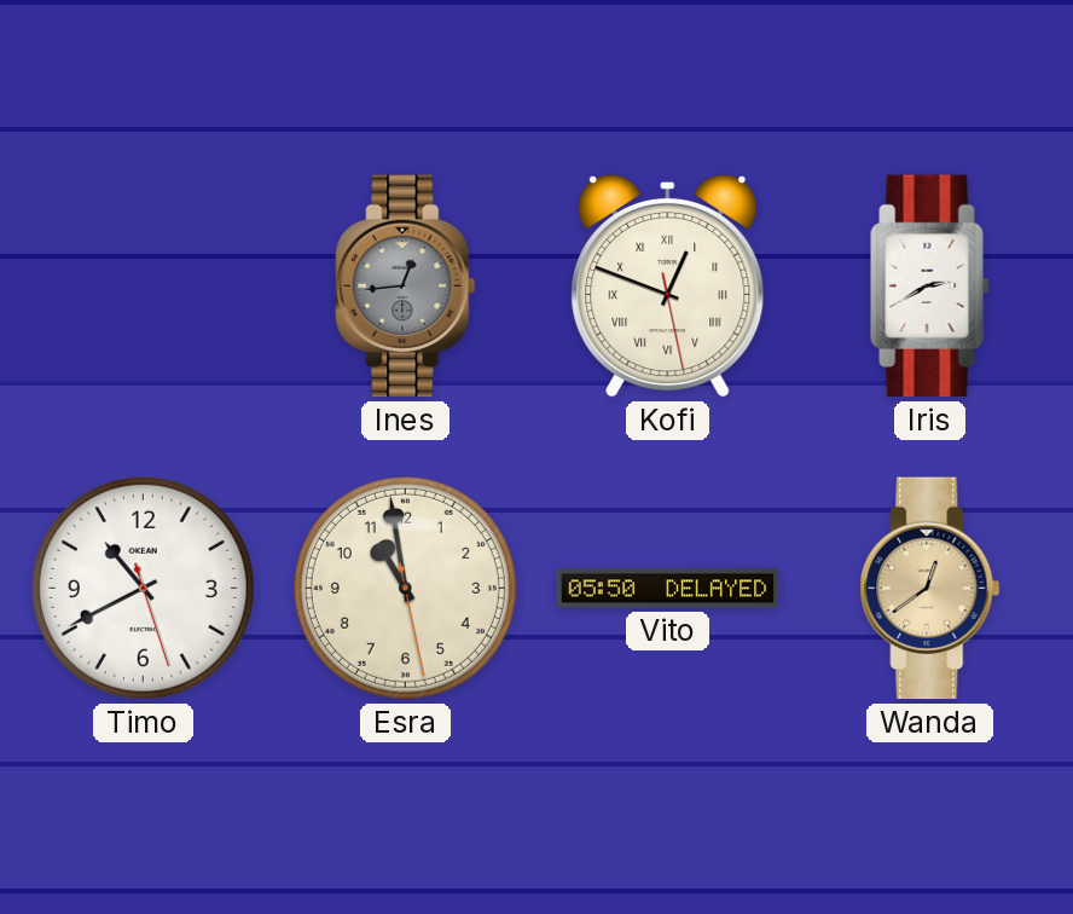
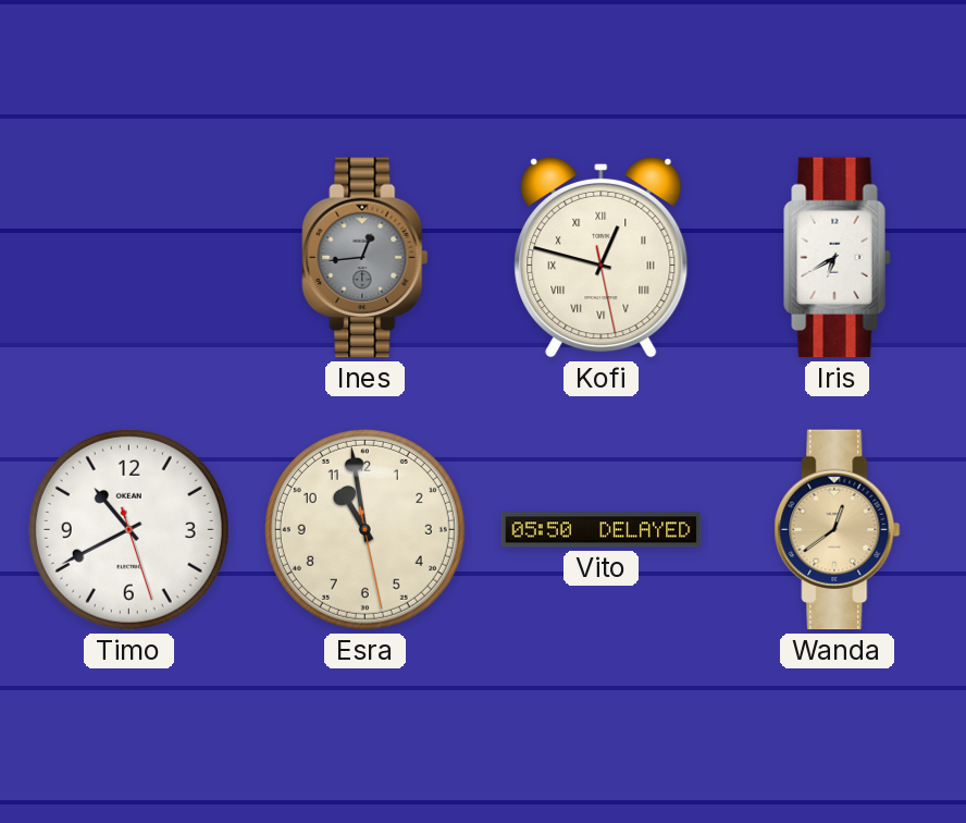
Kofi: 12:48 -> 12:47 (602, 257)
Iris: 2:40 -> 6:40 (838, 258)
